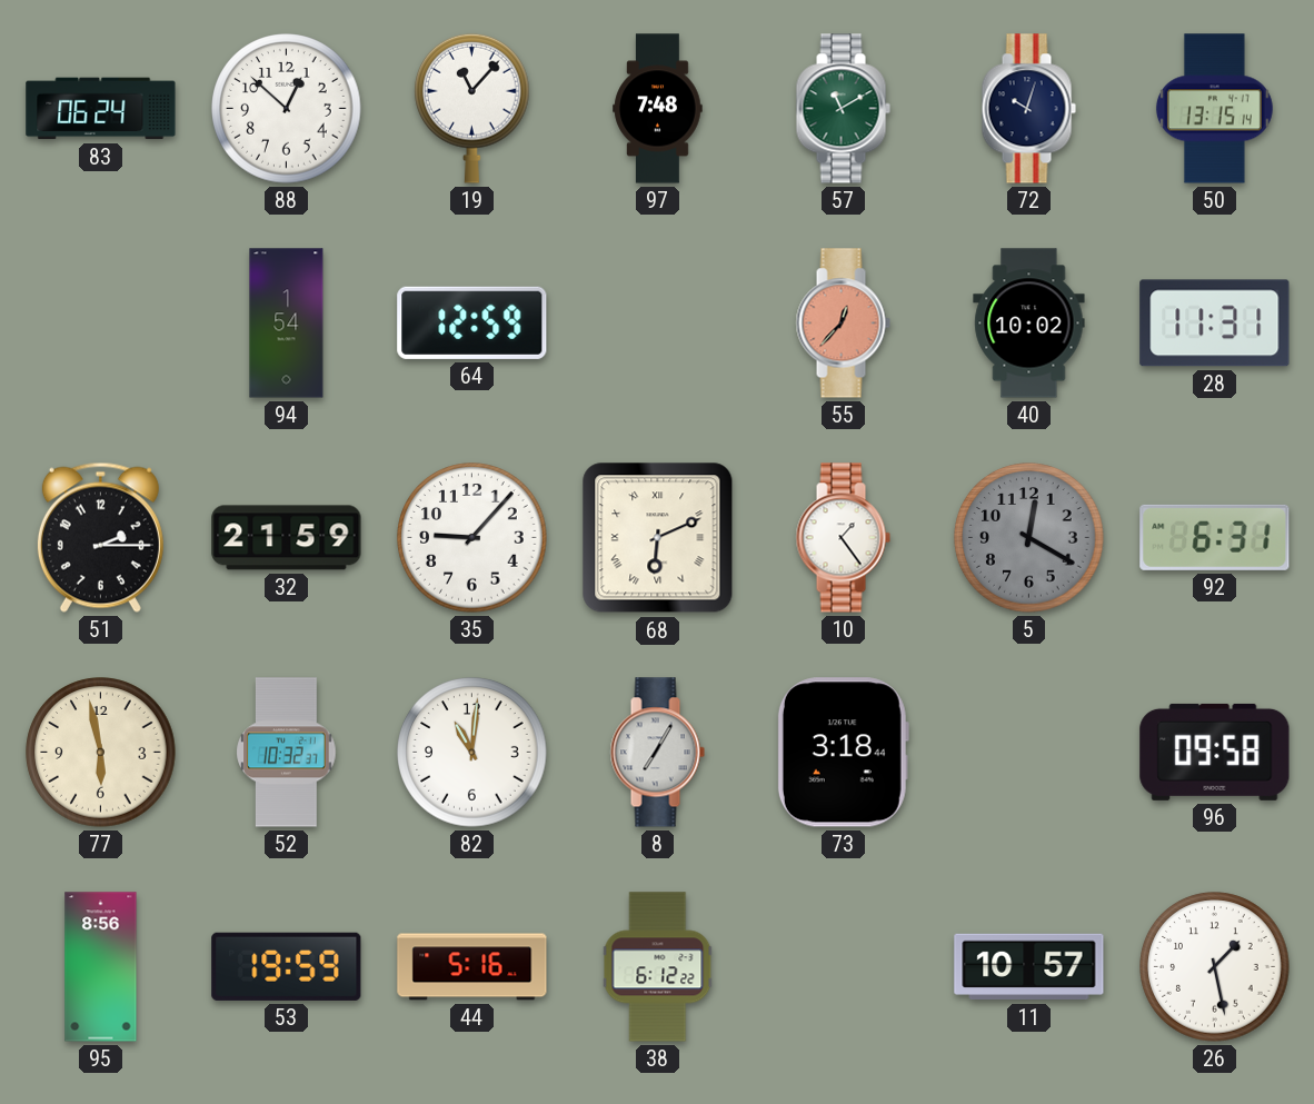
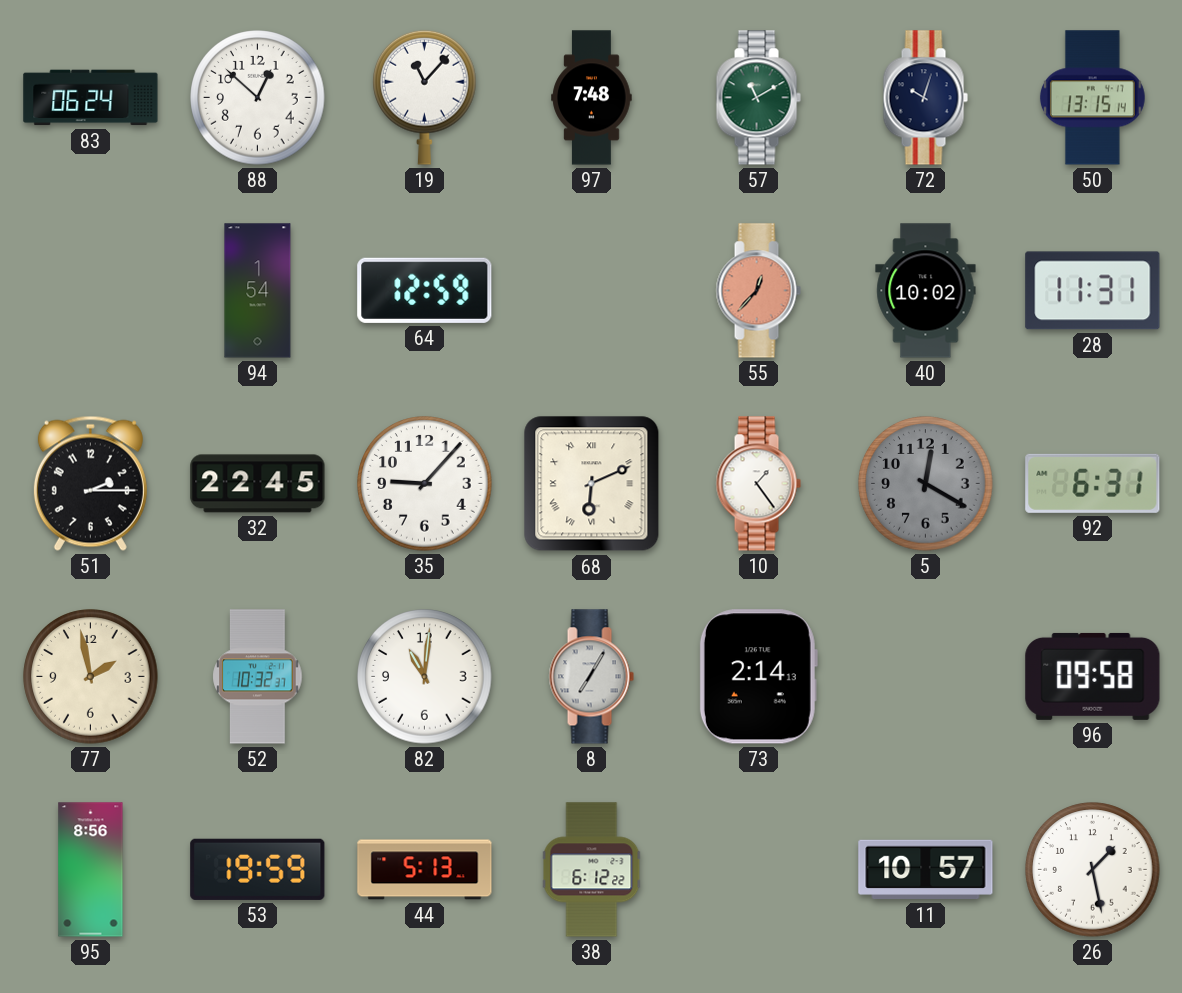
32: 21:59 -> 22:45 (258, 484)
77: 5:58 -> 1:58 (91, 677)
73: 3:18 -> 2:14 (758, 677)
44: 5:16 -> 5:13 (425, 870)
